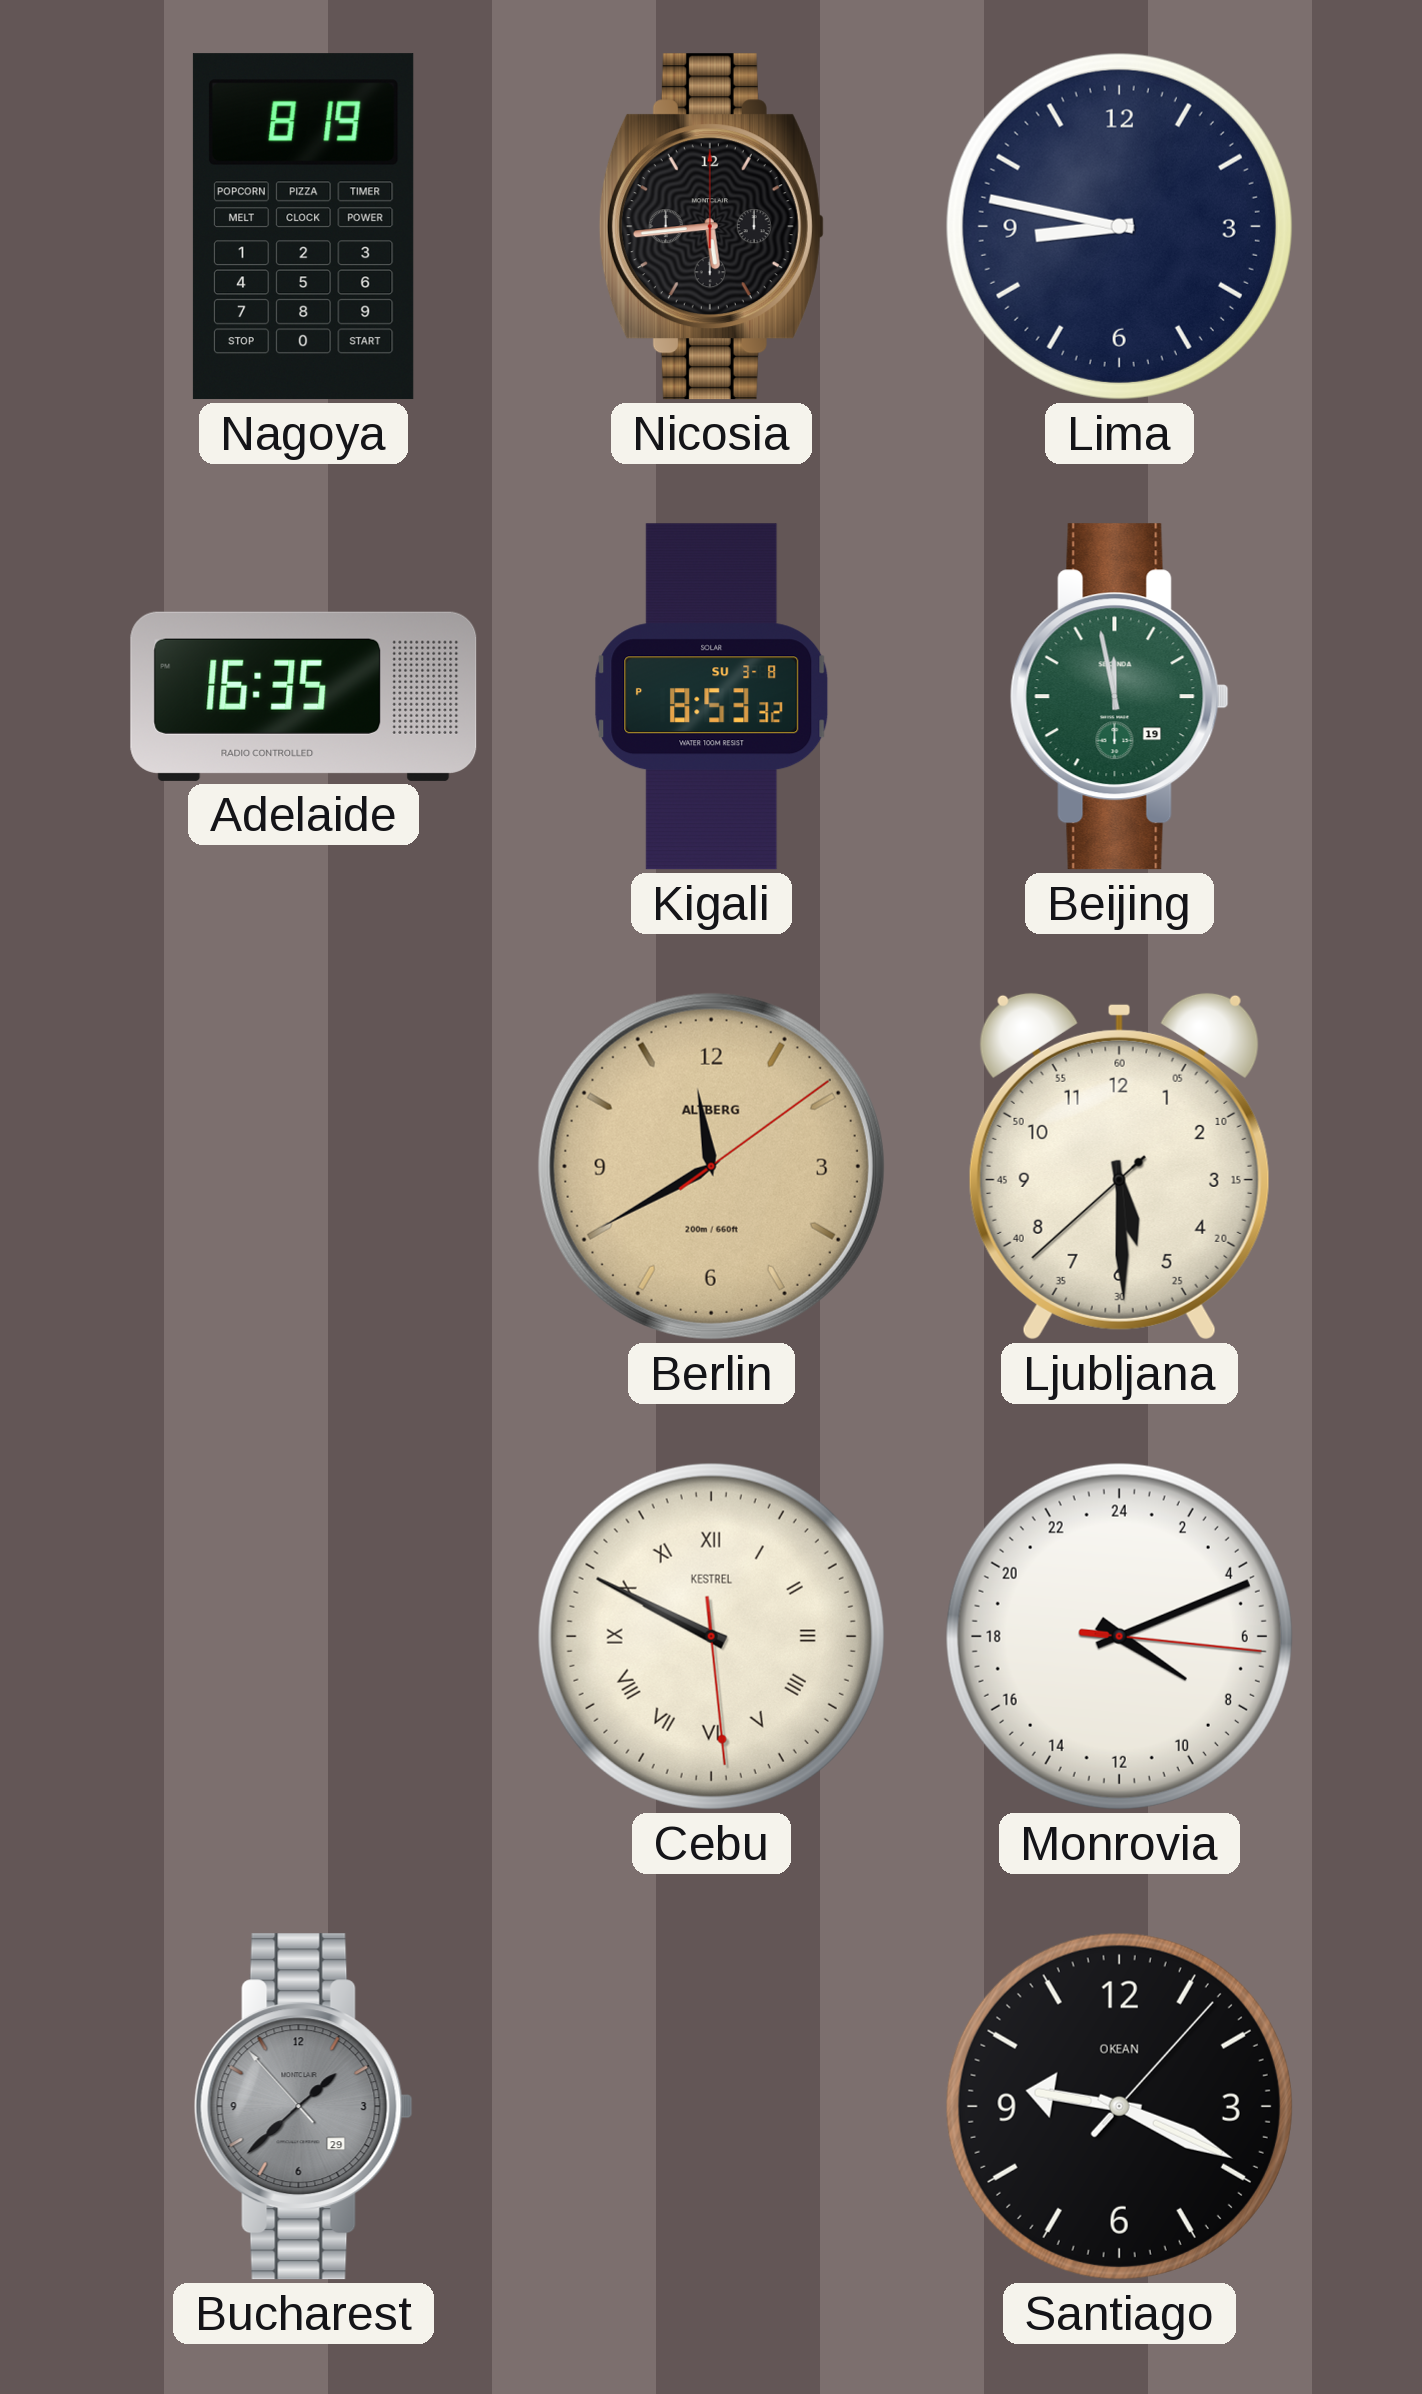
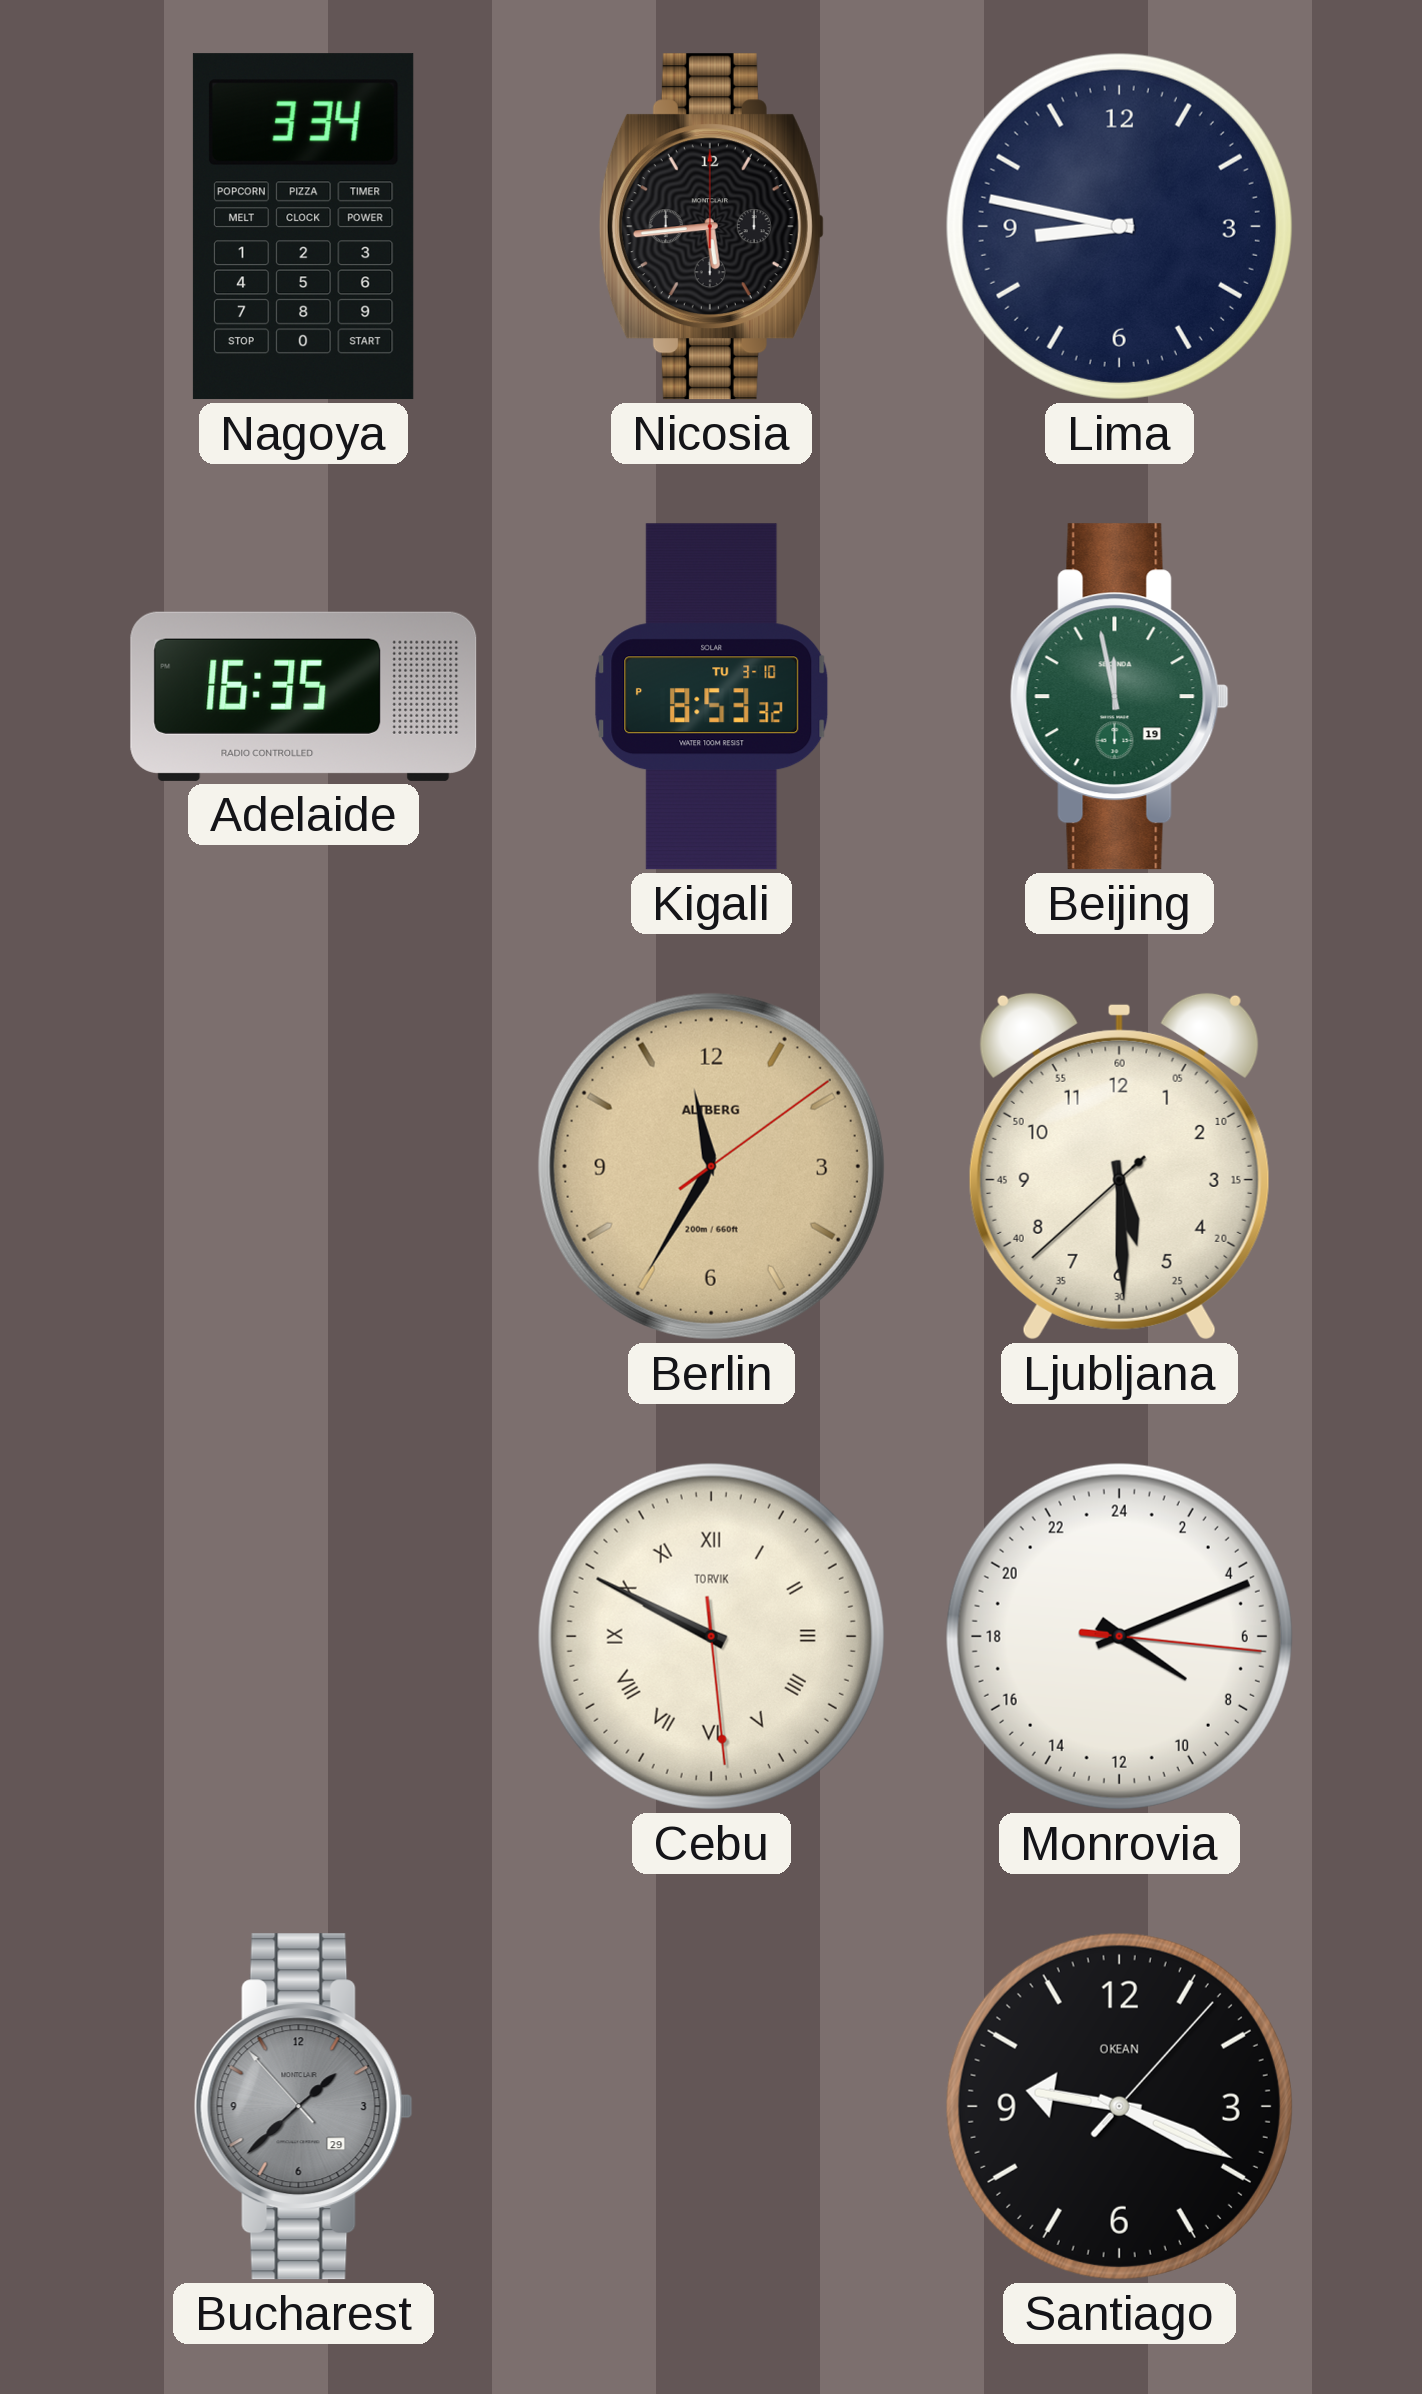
Nagoya: 8:19 -> 3:34 (303, 227)
Kigali date: SU 3-8 -> TU 3-10 (712, 697)
Berlin: 11:40 -> 11:35 (711, 1166)
Cebu brand: KESTREL -> TORVIK (711, 1636)
